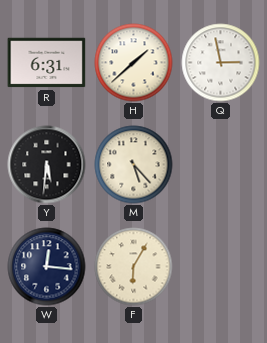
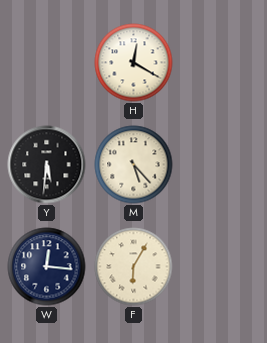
R: 6:31 -> none (47, 63)
H: 1:38 -> 12:20 (134, 63)
Q: 2:58 -> none (221, 63)
